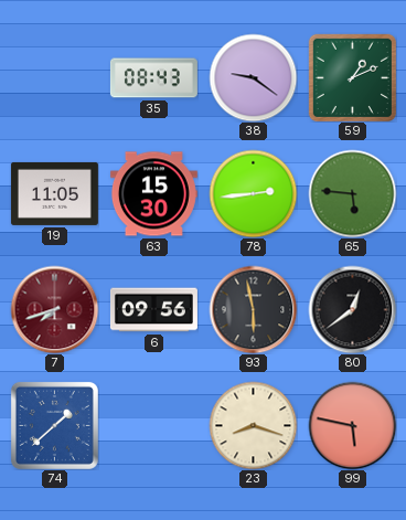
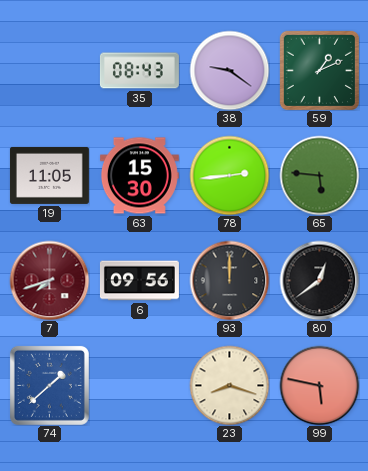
93: 5:58 -> 12:00 (229, 280)
